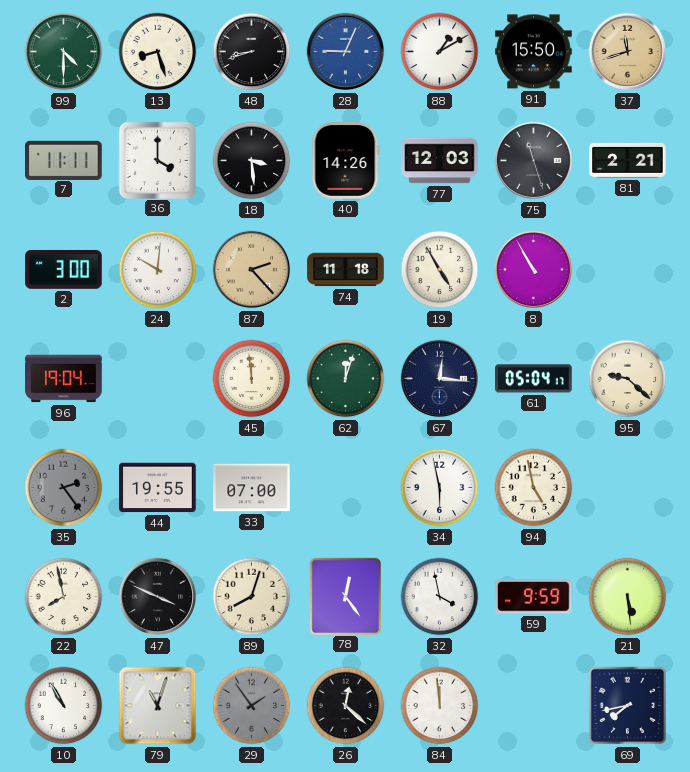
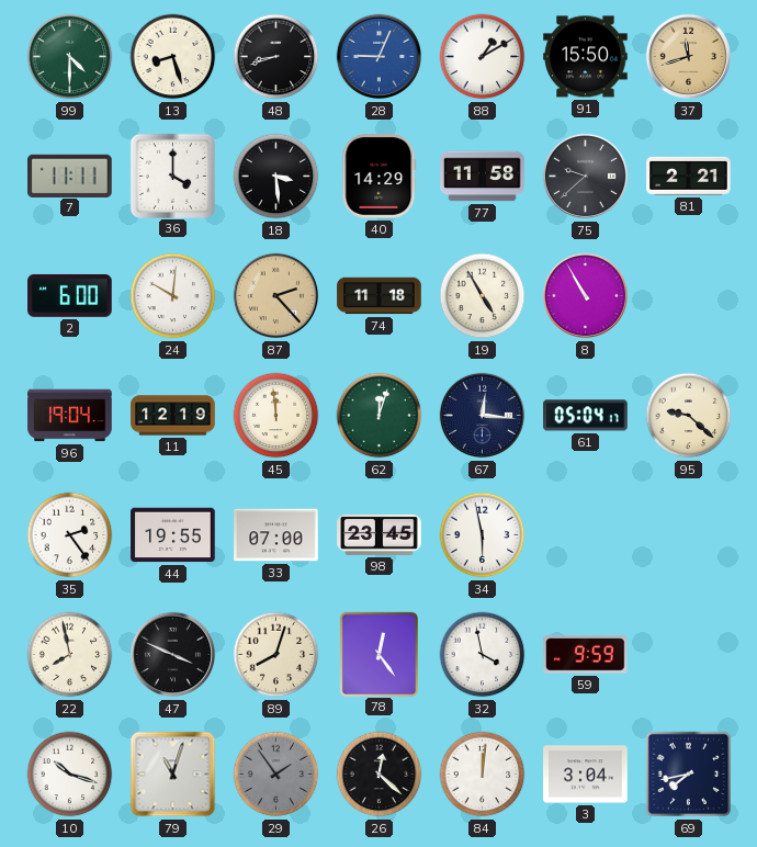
40: 14:26 -> 14:29 (380, 177)
77: 12:03 -> 11:58 (483, 177)
75: 11:27 -> 9:38 (586, 177)
2: 3:00 -> 6:00 (70, 295)
11: none -> 12:19 (173, 416)
35 dial: grey -> white (70, 535)
98: none -> 23:45 (380, 534)
94: 4:58 -> none (534, 488)
21: 5:29 -> none (628, 597)
10: 10:55 -> 10:18 (70, 775)
84: 11:59 -> 12:01 (483, 775)
3: none -> 3:04 (586, 775)
